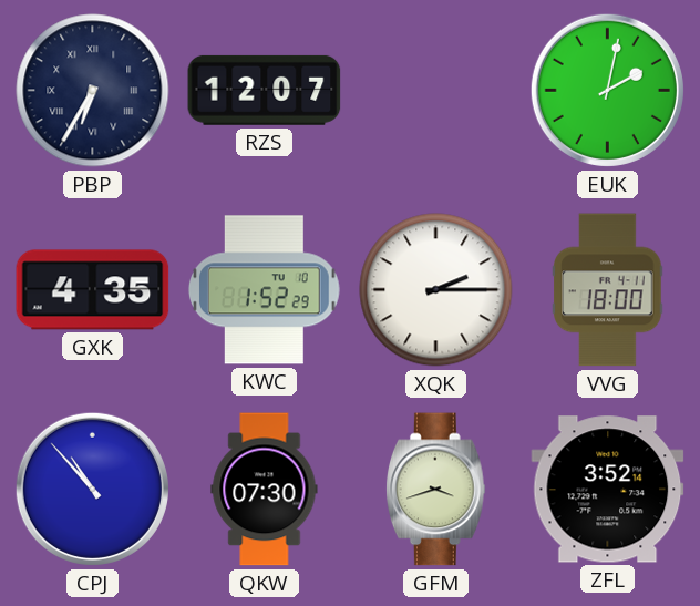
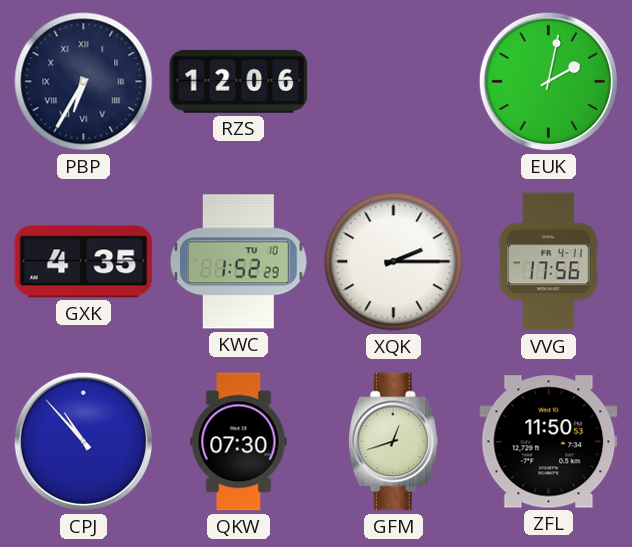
RZS: 12:07 -> 12:06 (239, 81)
VVG: 18:00 -> 17:56 (549, 262)
GFM: 3:42 -> 12:42 (393, 442)
ZFL: 3:52 -> 11:50 (549, 442)
